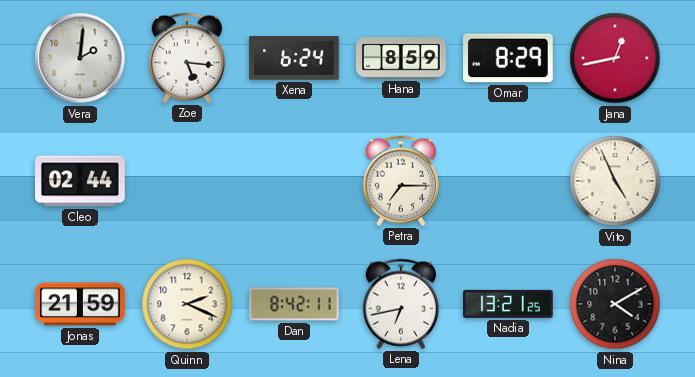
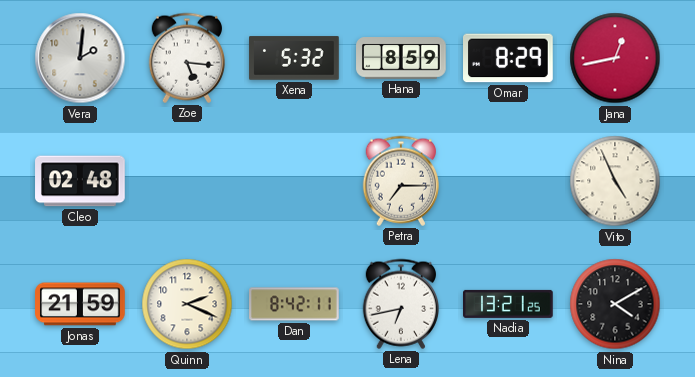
Xena: 6:24 -> 5:32 (294, 58)
Cleo: 02:44 -> 02:48 (80, 181)
